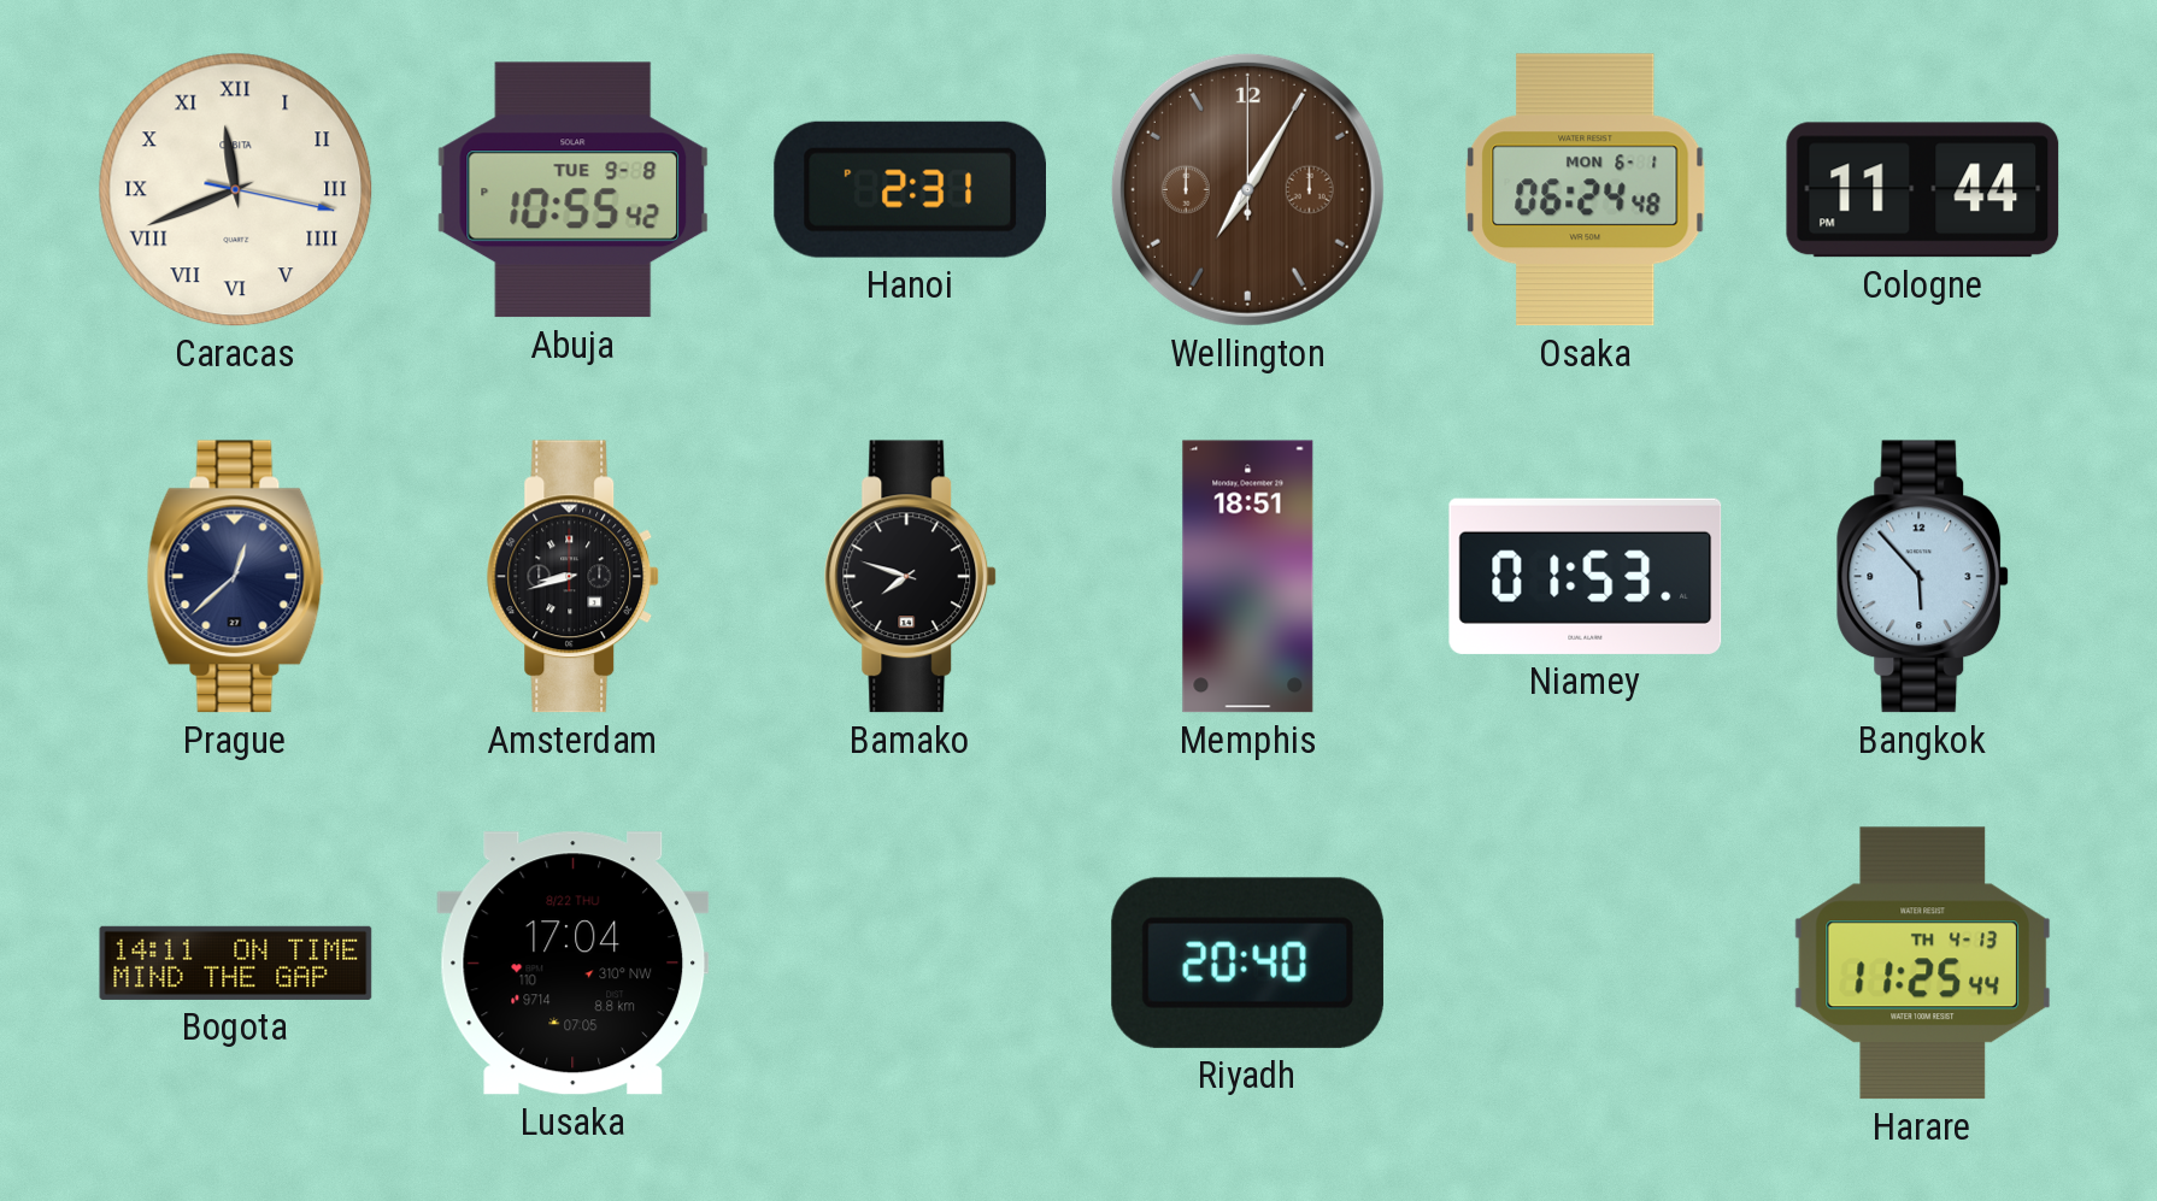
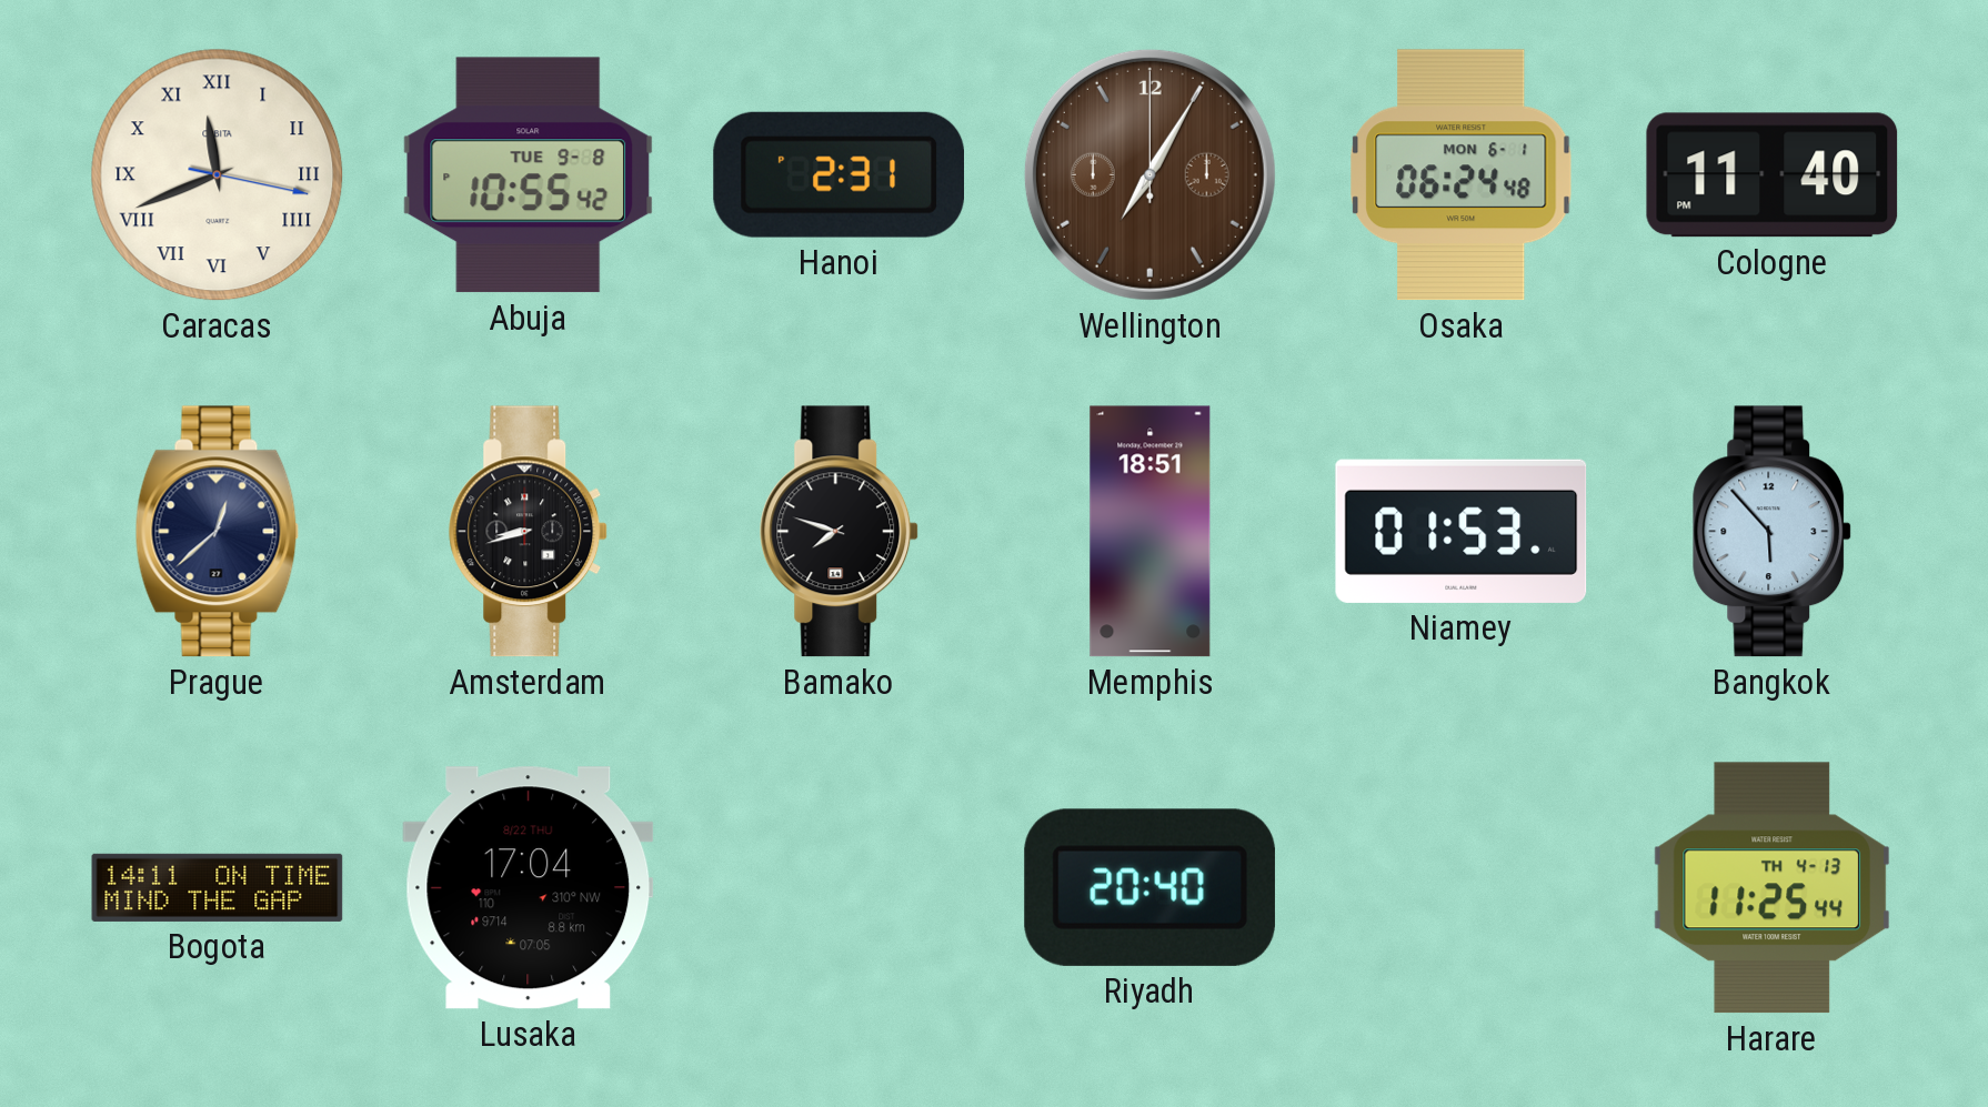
Cologne: 11:44 -> 11:40 (1773, 175)
